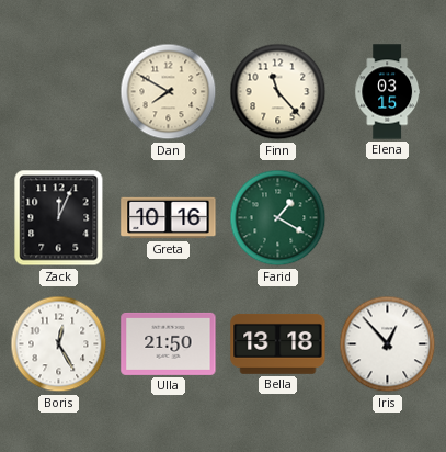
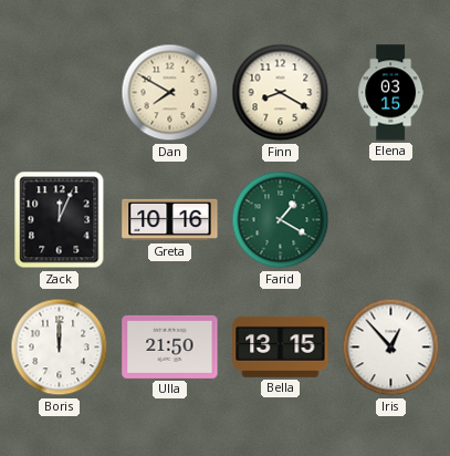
Finn: 11:23 -> 8:20 (281, 93)
Boris: 12:25 -> 12:00 (60, 348)
Bella: 13:18 -> 13:15 (281, 346)
